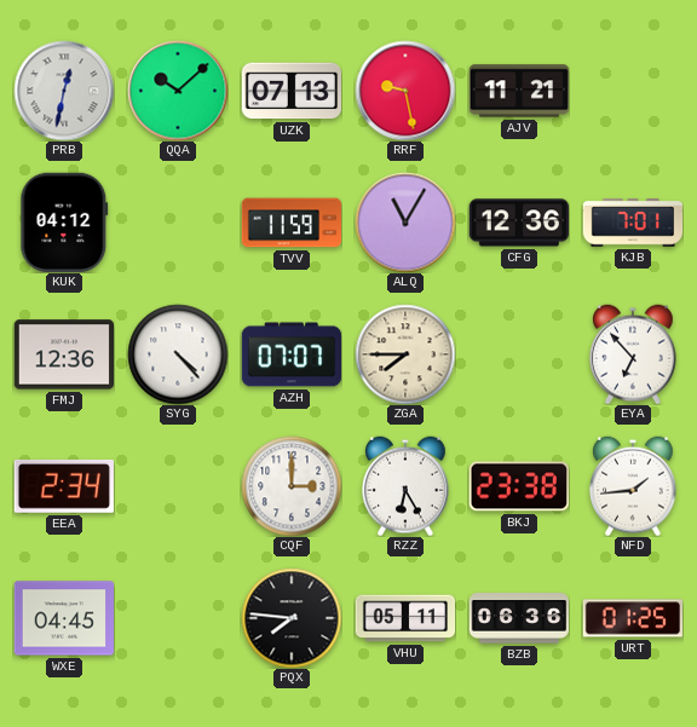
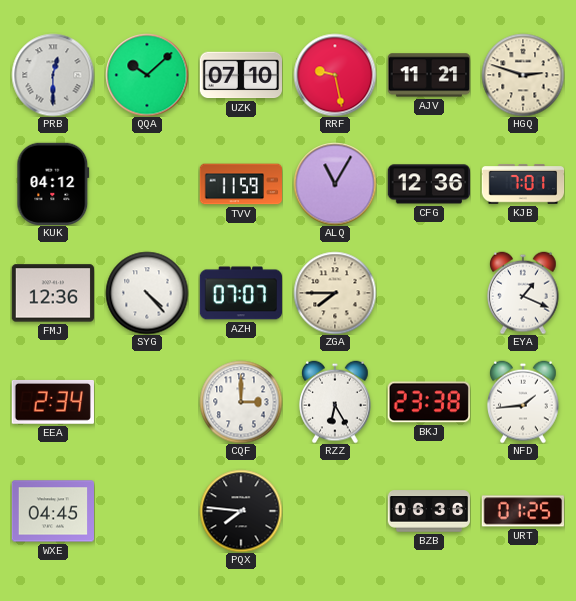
PRB: 12:32 -> 12:30 (53, 75)
UZK: 07:13 -> 07:10 (240, 75)
HGQ: none -> 2:48 (523, 75)
EYA: 6:53 -> 1:19 (524, 293)
VHU: 05:11 -> none (405, 618)
